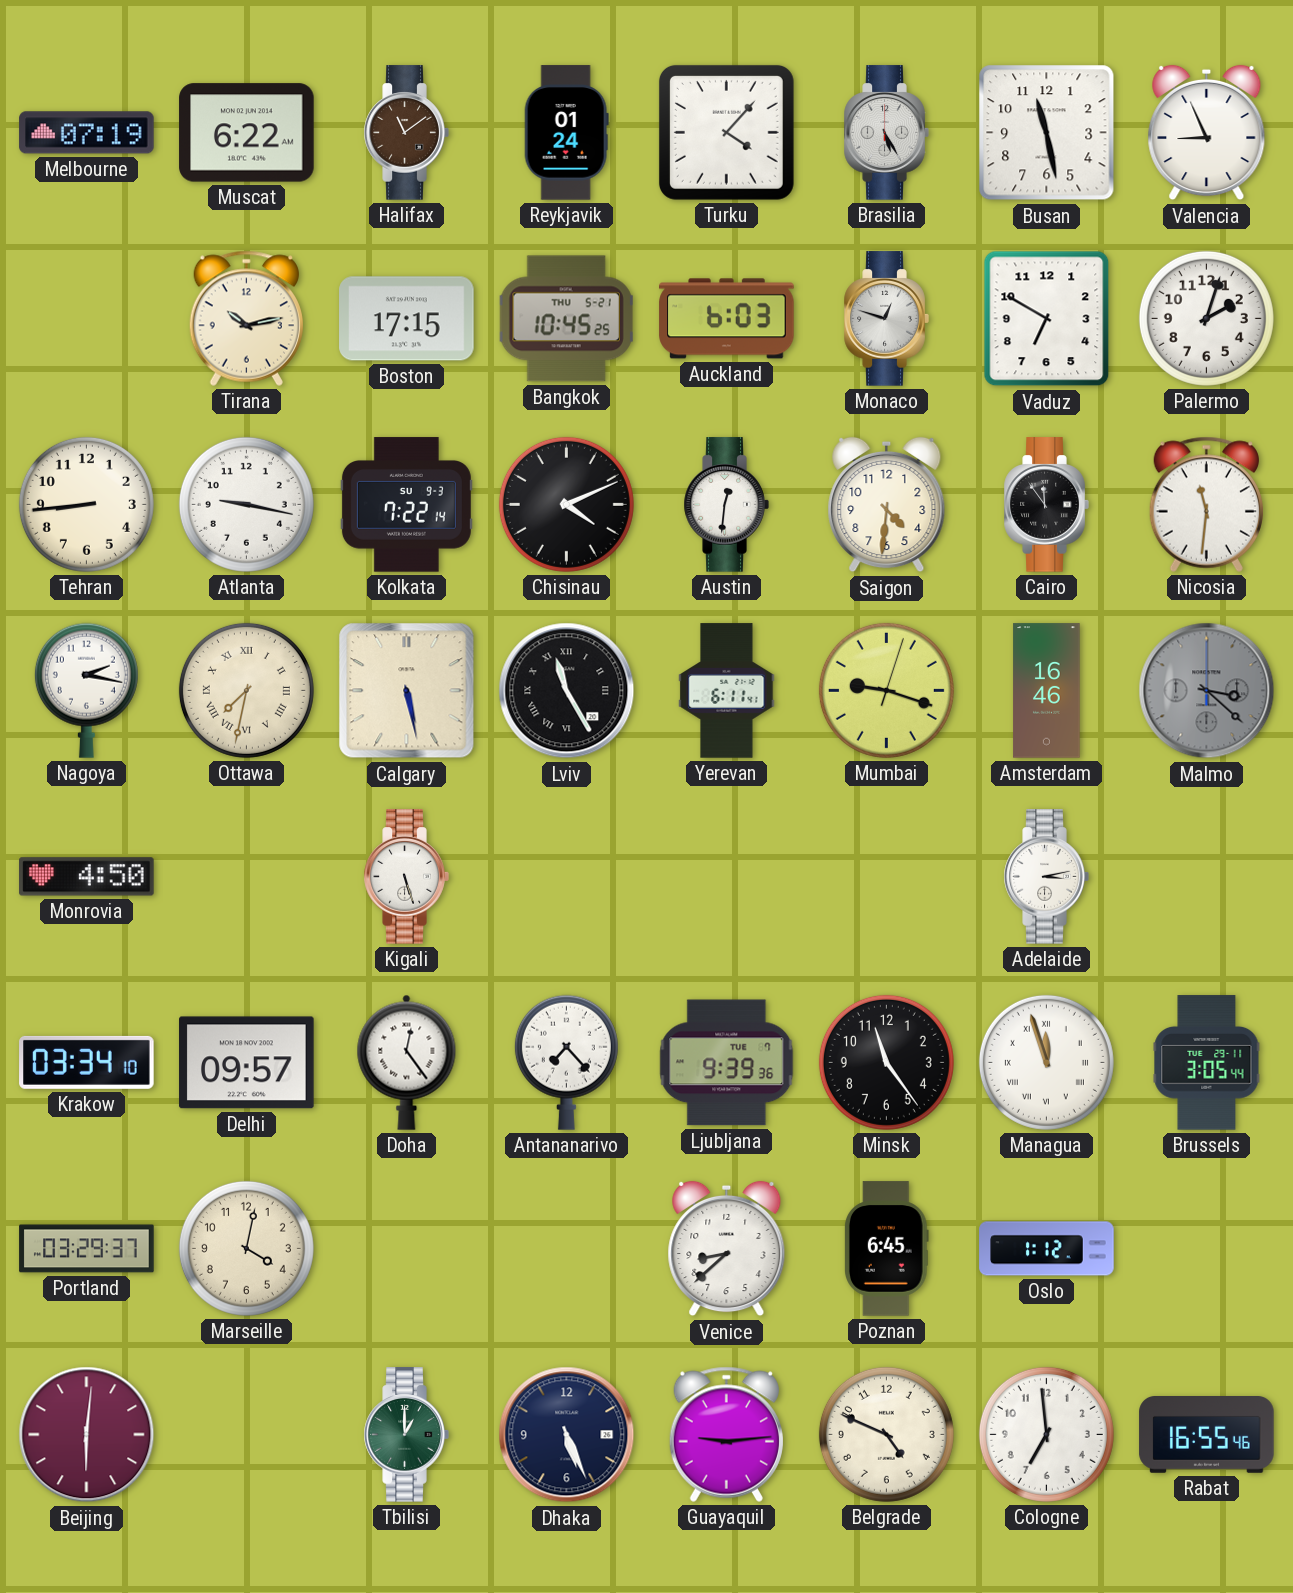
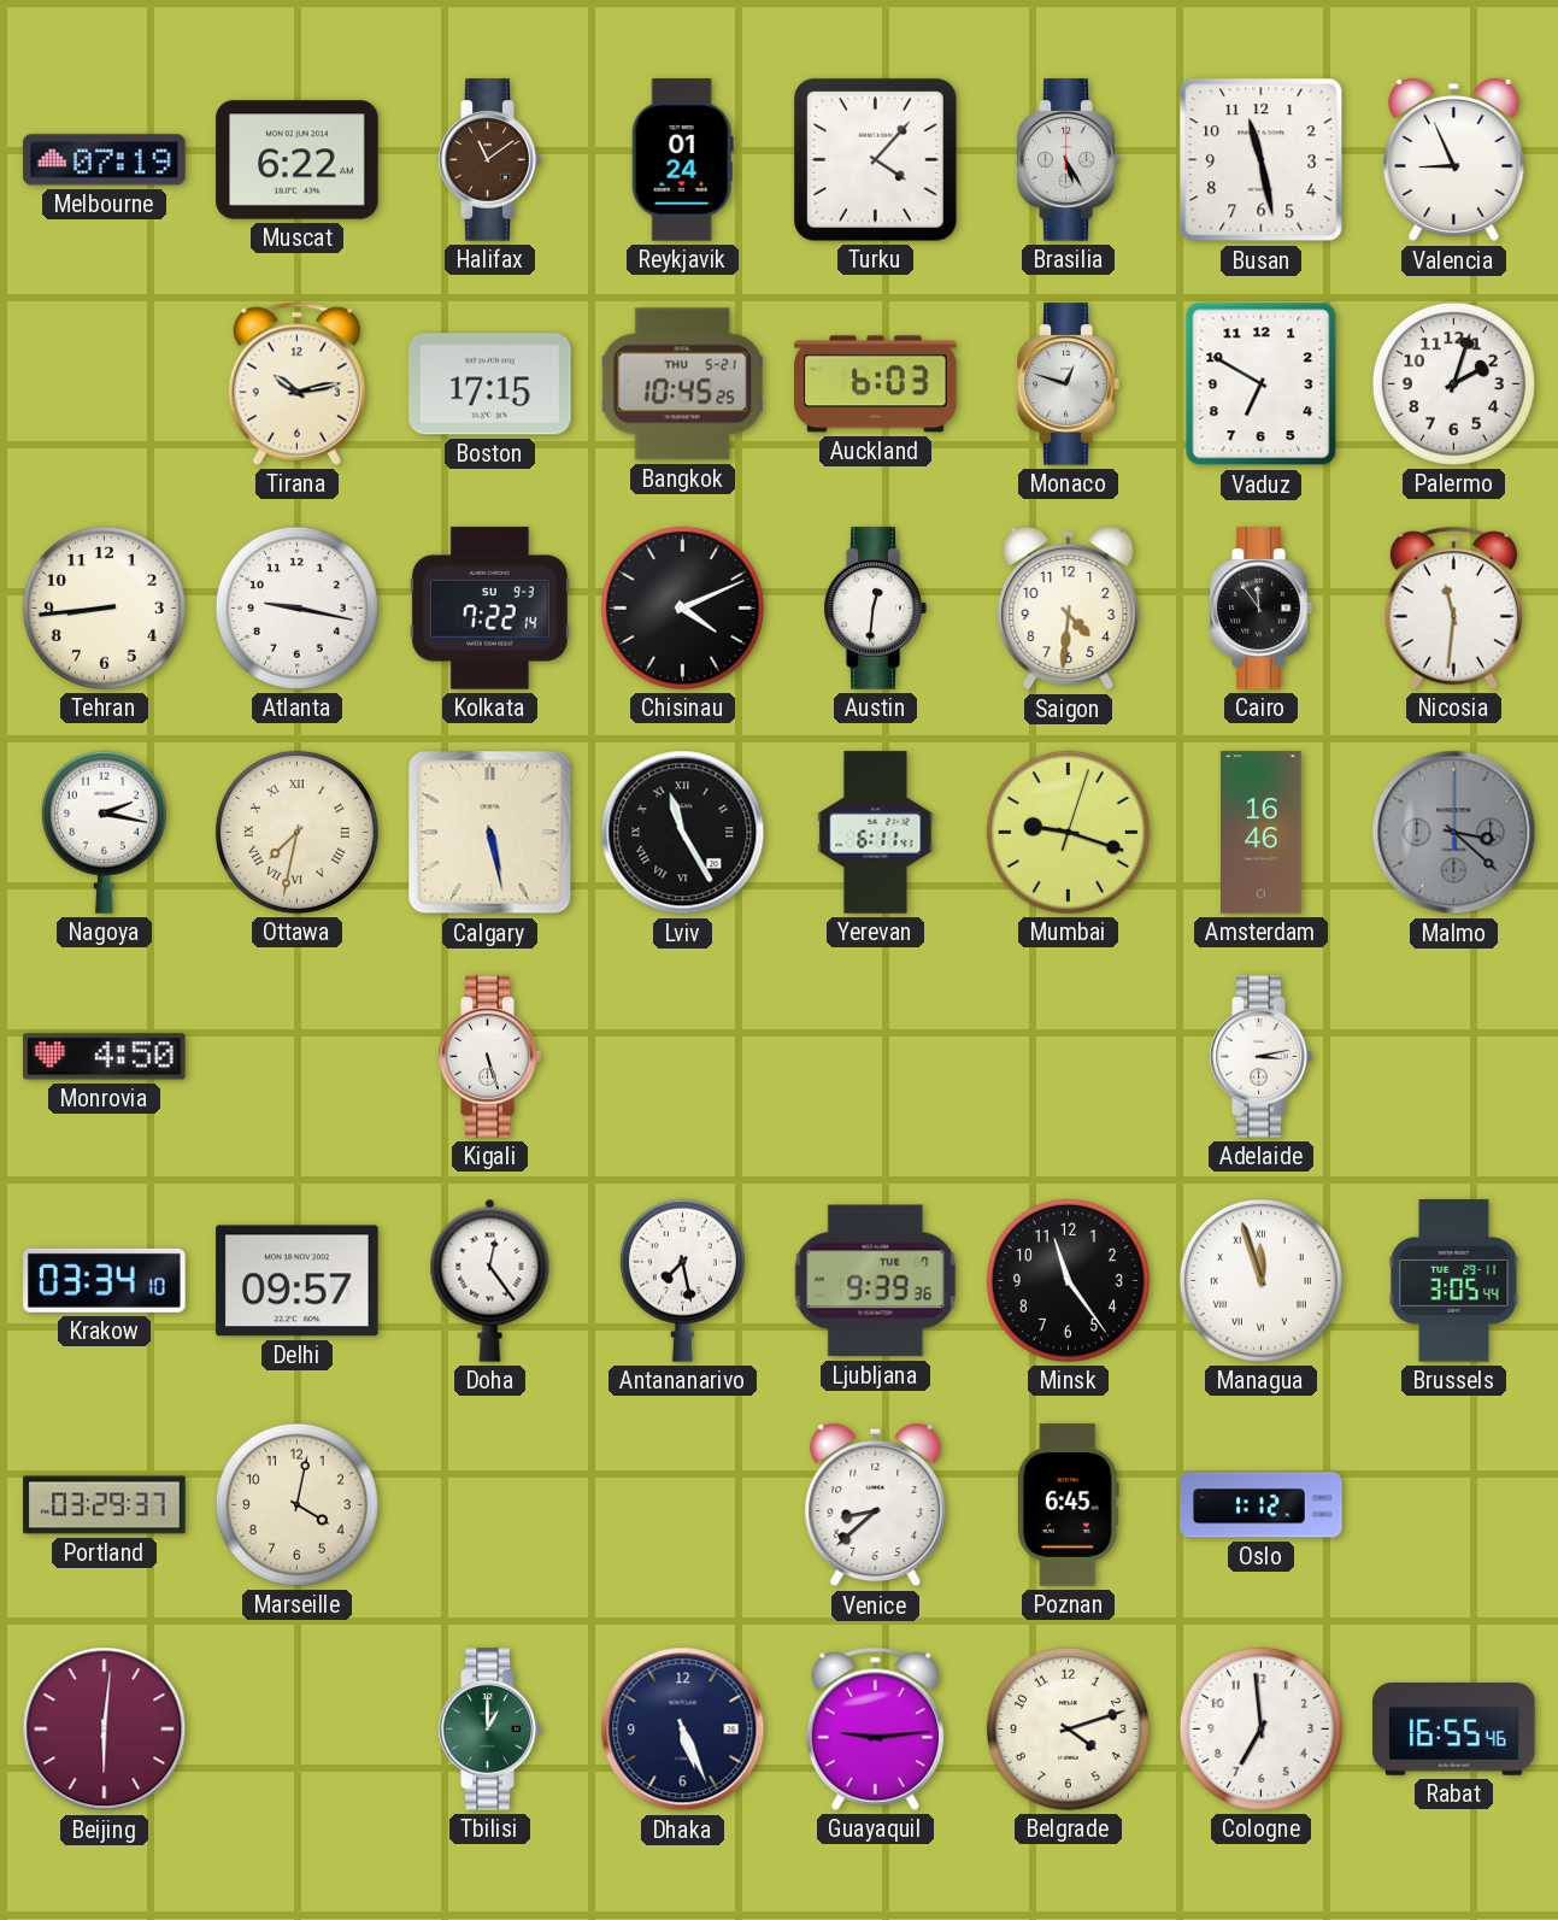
Antananarivo: 7:23 -> 7:28 (682, 1280)
Belgrade: 4:49 -> 4:12 (1068, 1728)
